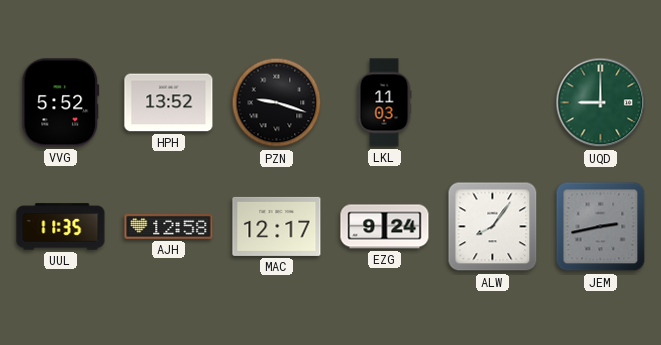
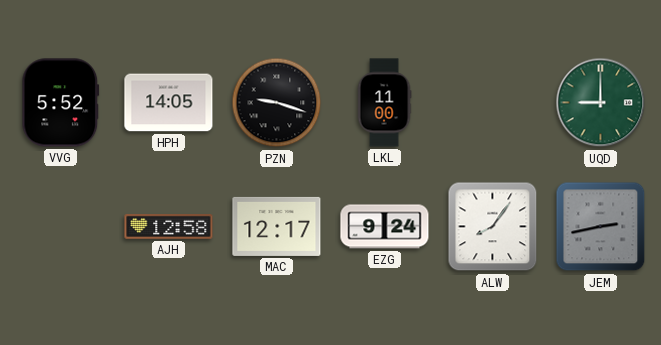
HPH: 13:52 -> 14:05 (169, 103)
LKL: 11:03 -> 11:00 (384, 103)
UUL: 11:35 -> none (61, 227)
